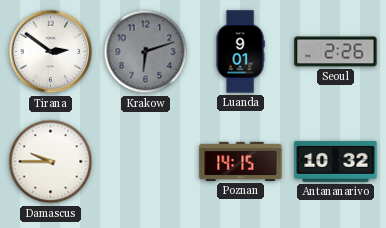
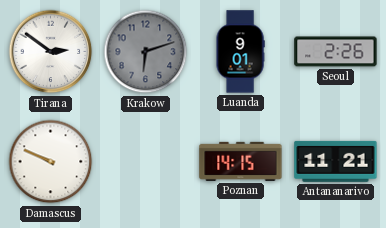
Damascus: 9:45 -> 9:49 (51, 162)
Antananarivo: 10:32 -> 11:21 (336, 161)
